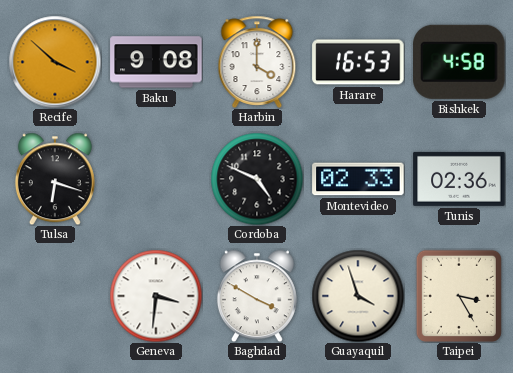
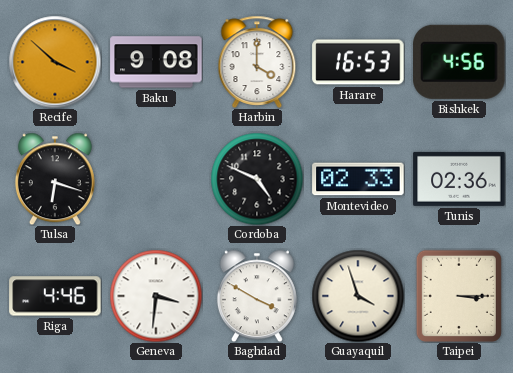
Bishkek: 4:58 -> 4:56 (459, 62)
Riga: none -> 4:46 (55, 296)
Taipei: 3:25 -> 3:15 (459, 296)
